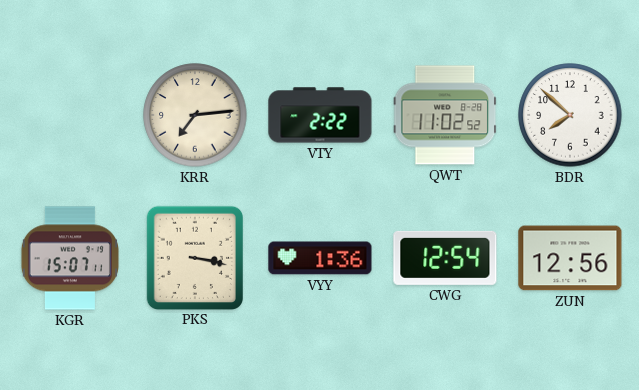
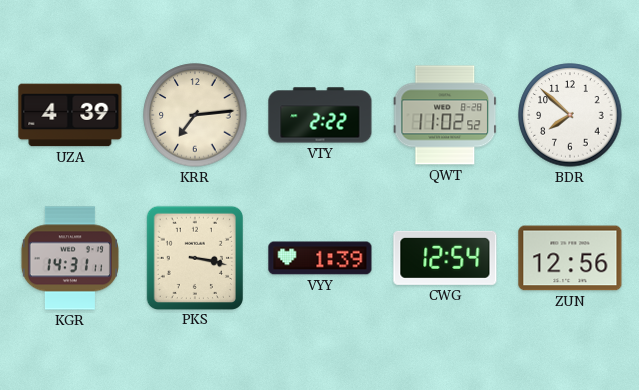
UZA: none -> 4:39 (70, 115)
KGR: 15:07 -> 14:31 (70, 258)
VYY: 1:36 -> 1:39 (320, 258)
